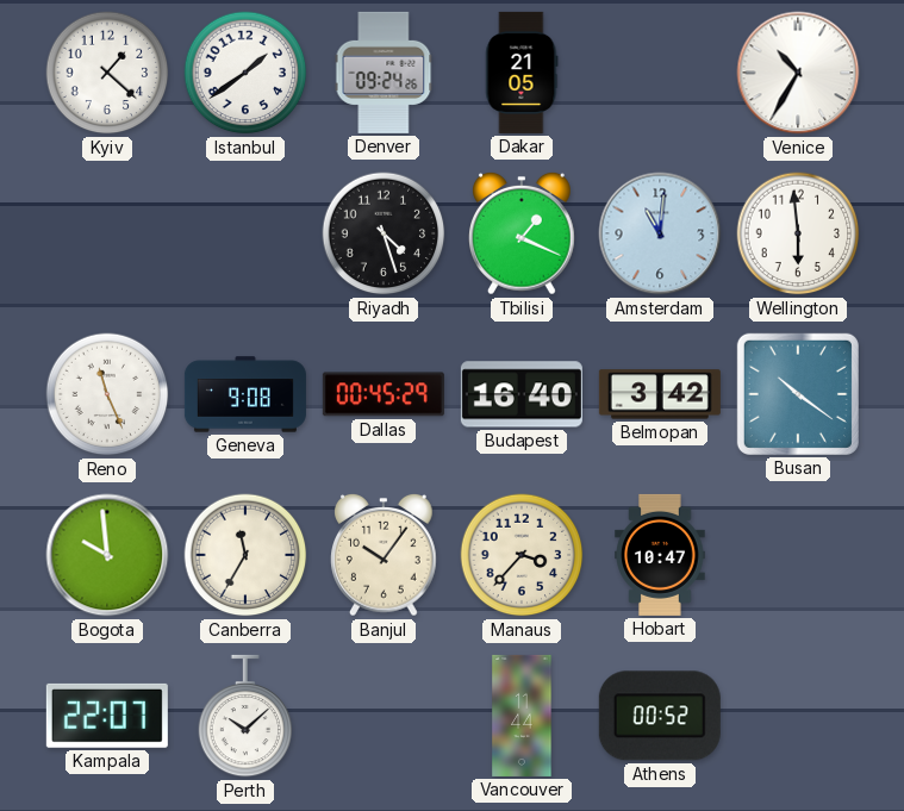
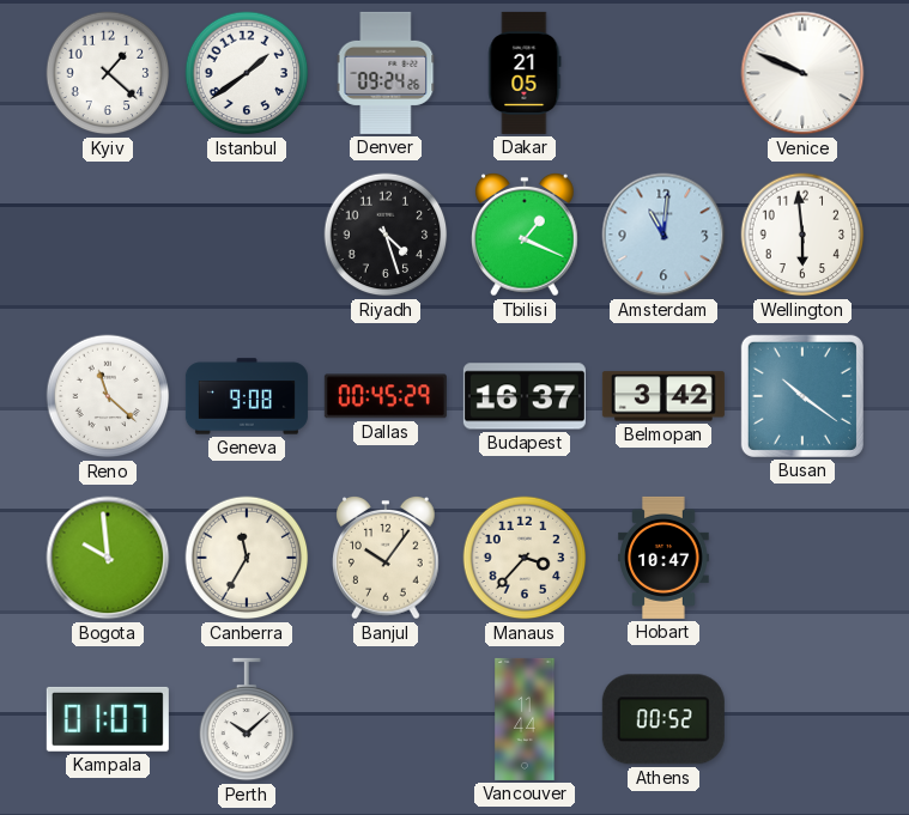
Venice: 10:35 -> 9:49 (802, 73)
Reno: 11:26 -> 11:22 (108, 396)
Budapest: 16:40 -> 16:37 (525, 396)
Kampala: 22:07 -> 01:07 (108, 719)
